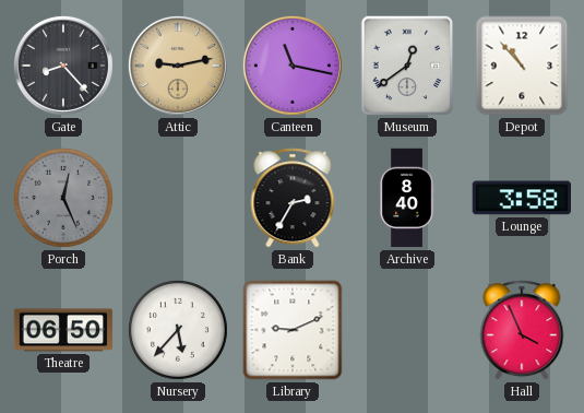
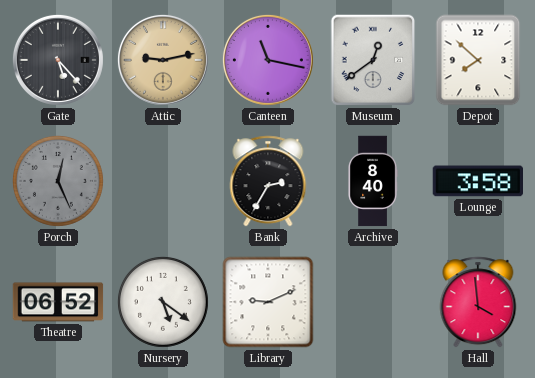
Gate: 8:23 -> 5:23 (58, 60)
Depot: 10:53 -> 7:52 (478, 60)
Theatre: 06:50 -> 06:52 (58, 302)
Nursery: 5:37 -> 5:21 (163, 302)
Hall: 3:56 -> 3:59 (478, 302)
